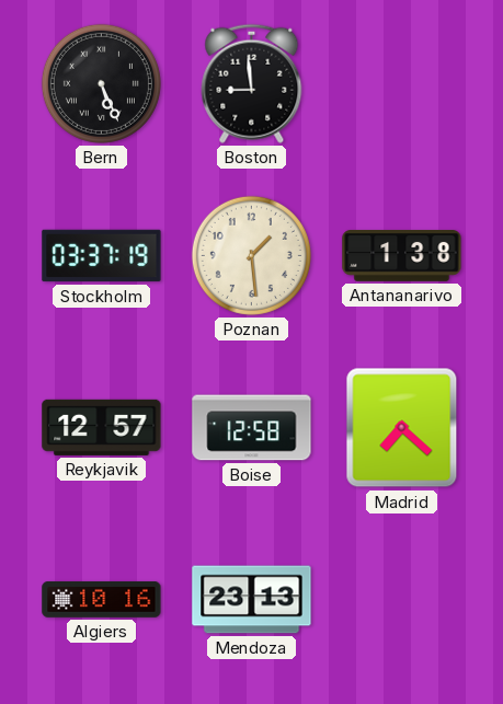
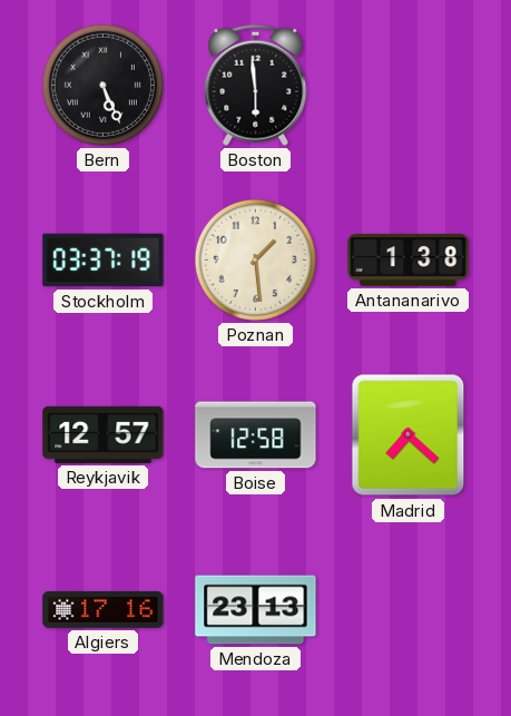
Boston: 8:59 -> 5:59 (256, 85)
Algiers: 10:16 -> 17:16 (104, 609)
